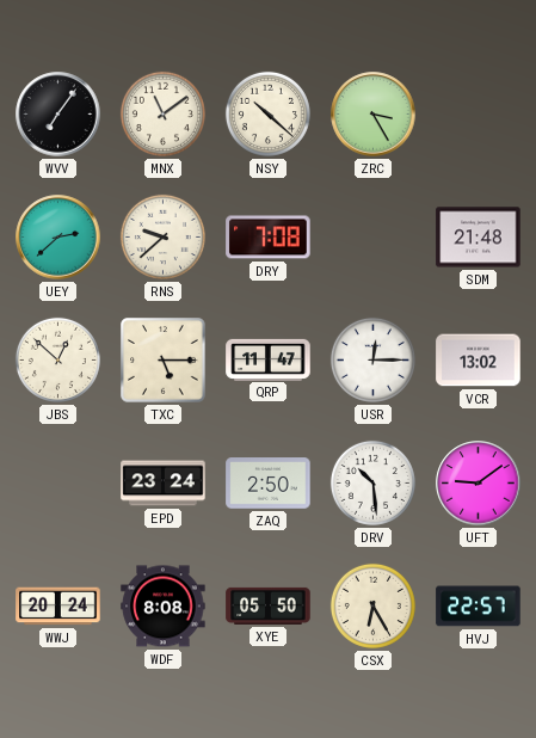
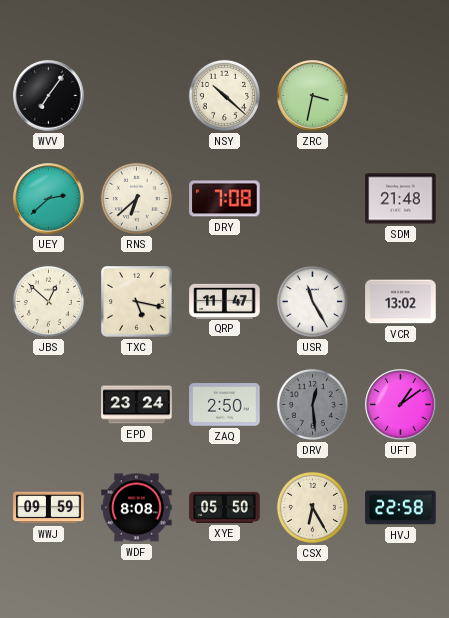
MNX: 11:09 -> none (162, 113)
ZRC: 3:25 -> 3:32 (313, 96)
RNS: 9:38 -> 6:38 (136, 198)
TXC: 5:15 -> 5:17 (137, 302)
USR: 12:15 -> 11:25 (312, 301)
DRV: 10:29 -> 12:29 (312, 404)
DRV dial: white -> grey (312, 404)
UFT: 9:09 -> 1:09 (401, 405)
WWJ: 20:24 -> 09:59 (49, 508)
HVJ: 22:57 -> 22:58 (401, 508)
